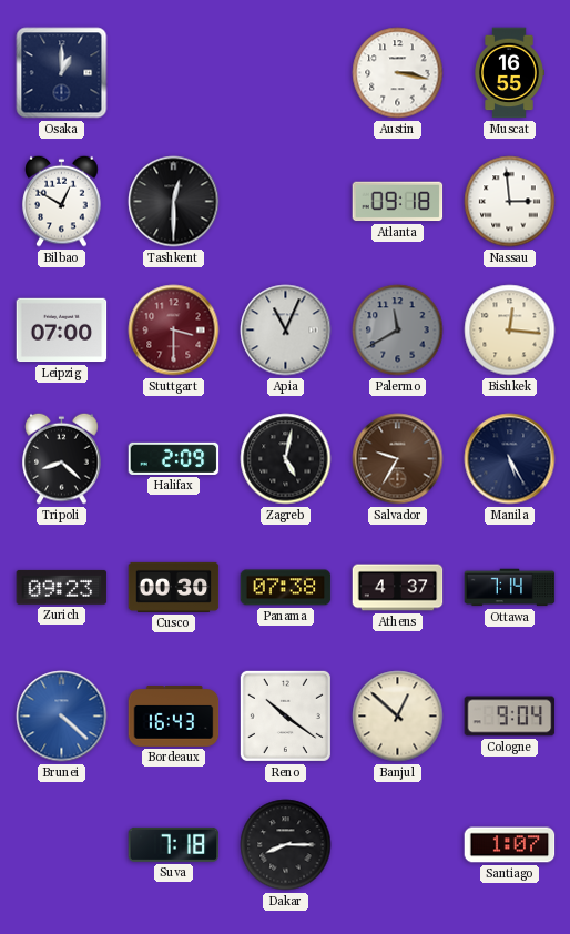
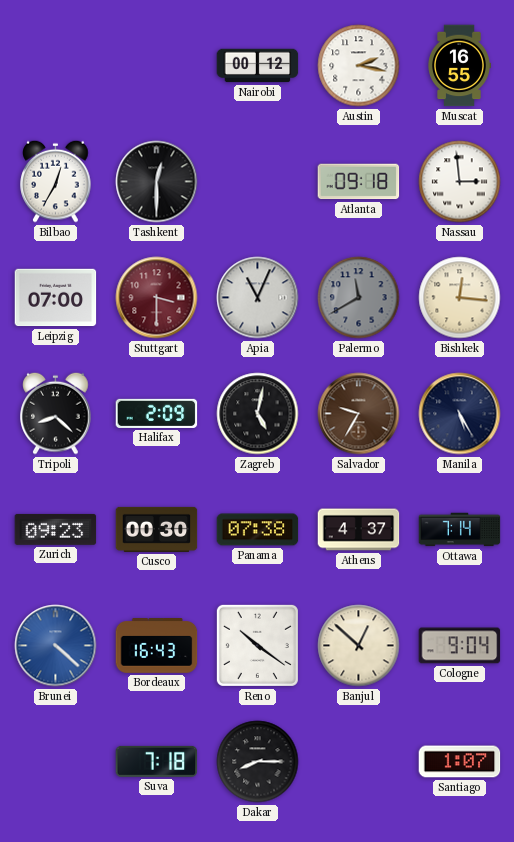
Osaka: 1:00 -> none (62, 73)
Nairobi: none -> 00:12 (258, 66)
Austin: 3:17 -> 2:17 (359, 66)
Bilbao: 12:50 -> 12:35 (56, 181)
